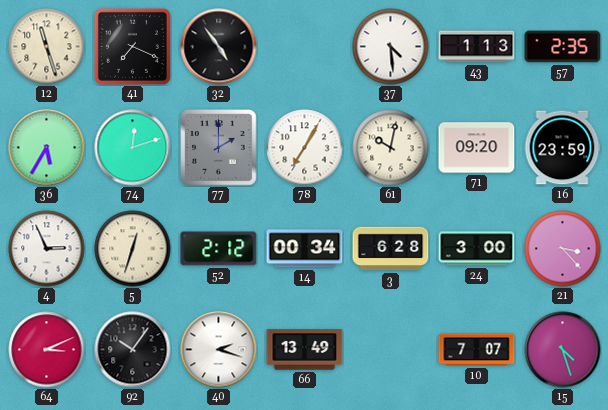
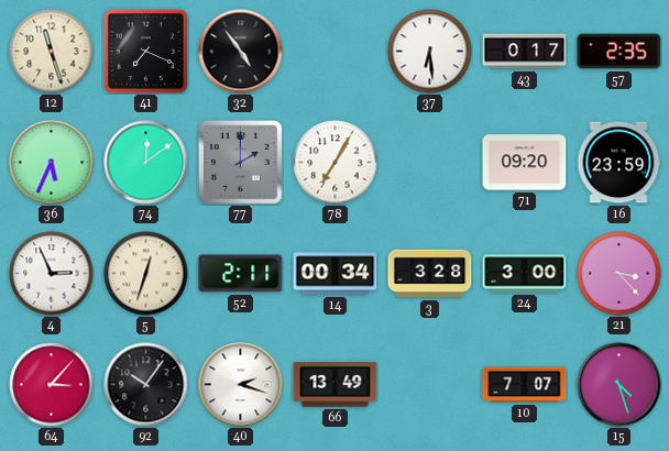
37: 4:29 -> 6:29 (430, 52)
43: 1:13 -> 0:17 (525, 52)
36: 5:35 -> 5:34 (52, 163)
74: 12:12 -> 12:09 (146, 163)
61: 10:02 -> none (391, 148)
52: 2:12 -> 2:11 (241, 274)
3: 6:28 -> 3:28 (430, 274)
64: 3:11 -> 3:07 (52, 385)
